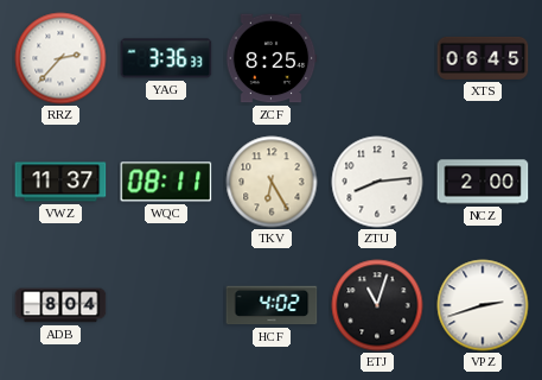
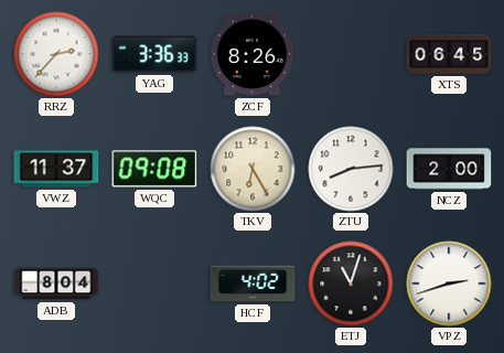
ZCF: 8:25 -> 8:26 (253, 54)
WQC: 08:11 -> 09:08 (154, 169)
